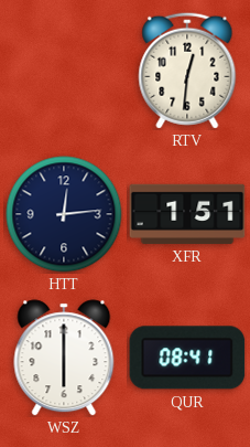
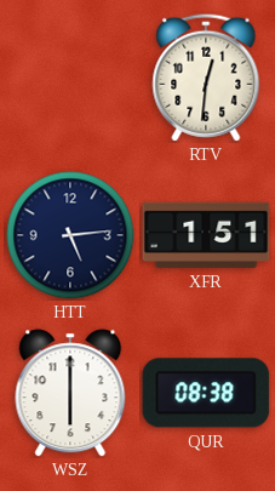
HTT: 12:14 -> 5:14 (70, 235)
QUR: 08:41 -> 08:38 (206, 393)
